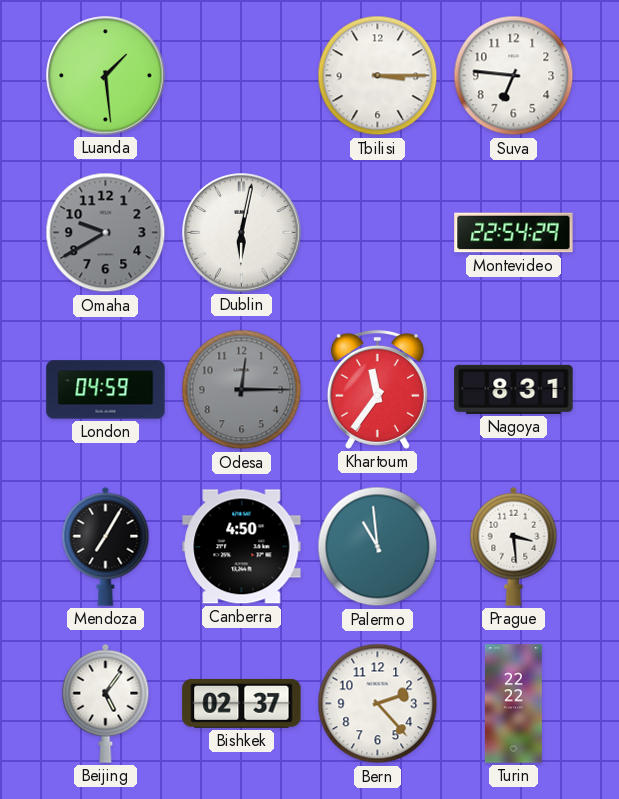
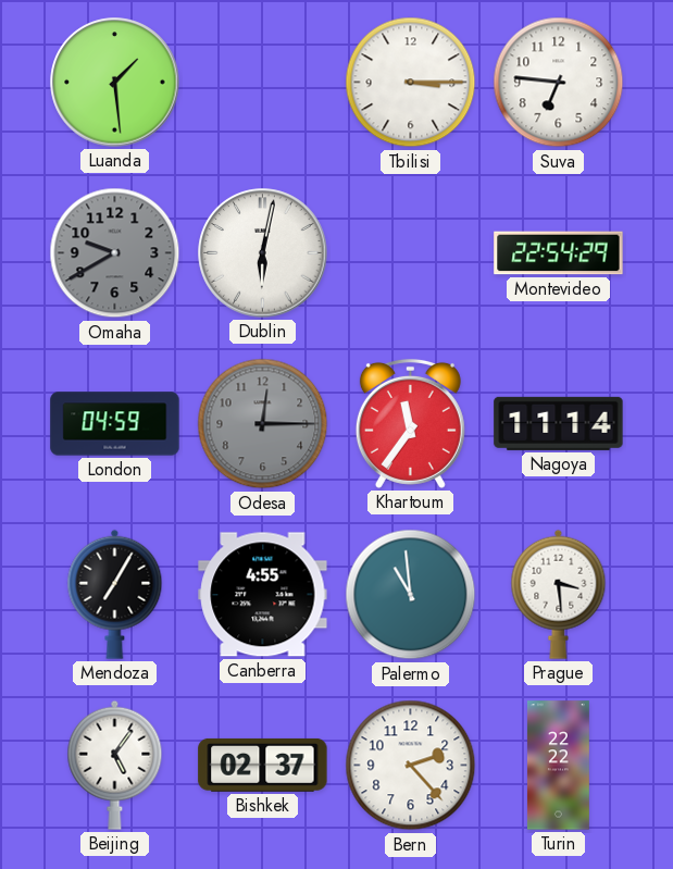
Nagoya: 8:31 -> 11:14 (559, 423)
Canberra: 4:50 -> 4:55 (263, 595)
